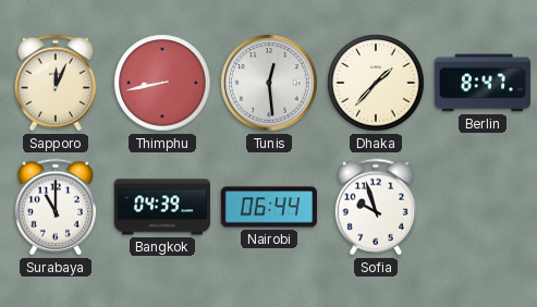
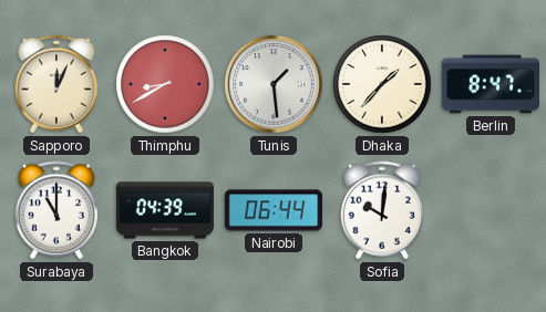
Thimphu: 8:43 -> 8:40 (165, 84)
Tunis: 12:29 -> 1:29 (274, 84)
Sofia: 9:57 -> 10:01 (382, 210)
